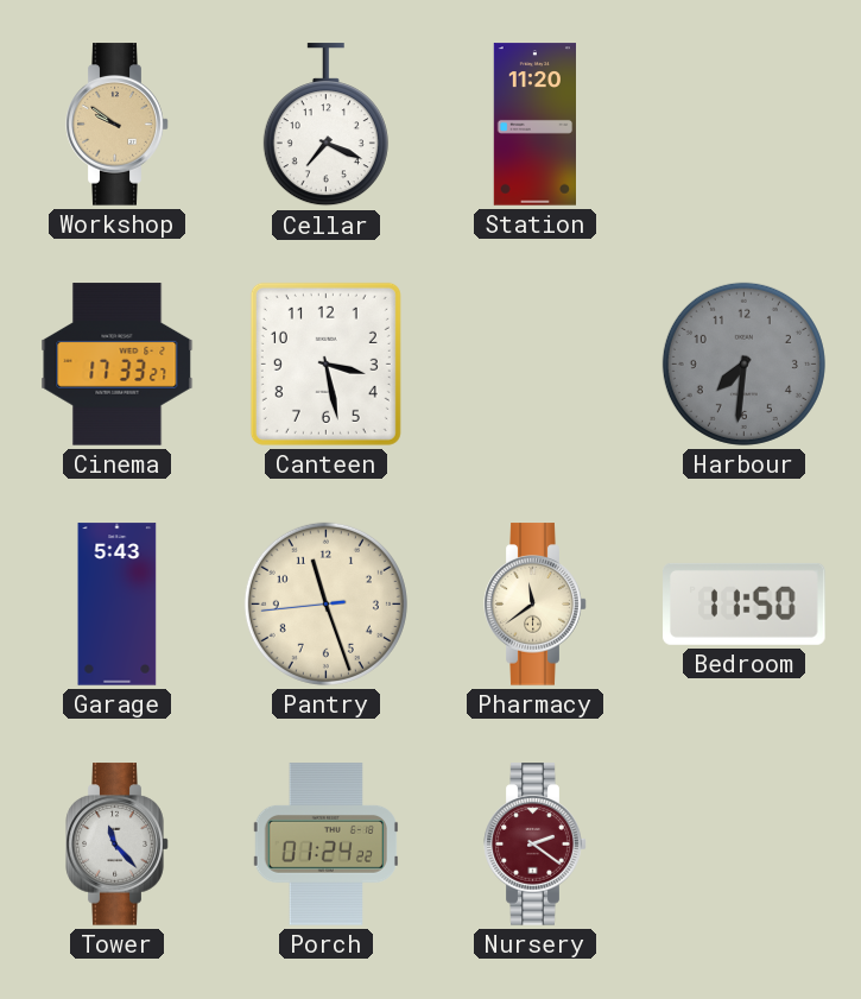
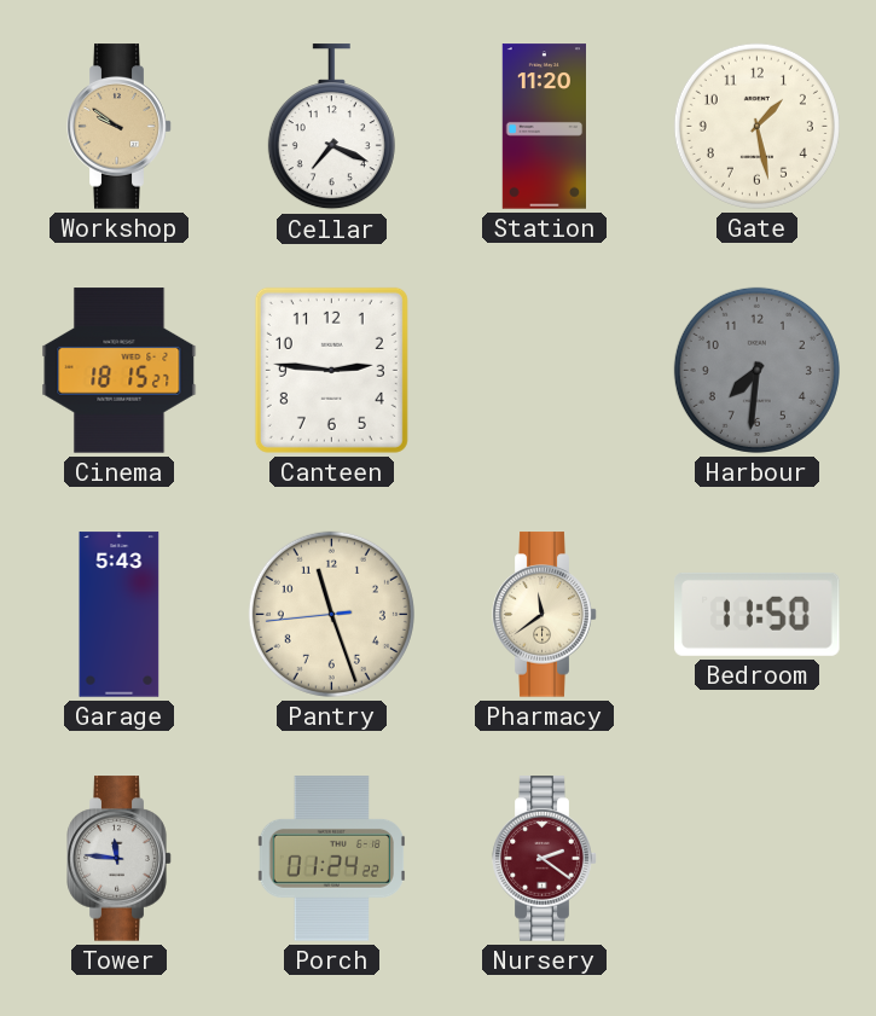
Gate: none -> 1:28 (756, 126)
Cinema: 17:33 -> 18:15 (120, 371)
Canteen: 3:28 -> 2:46 (331, 370)
Tower: 11:23 -> 11:46 (120, 859)
